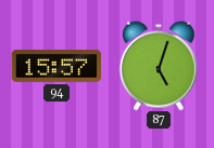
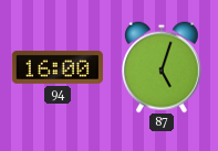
94: 15:57 -> 16:00 (58, 68)
